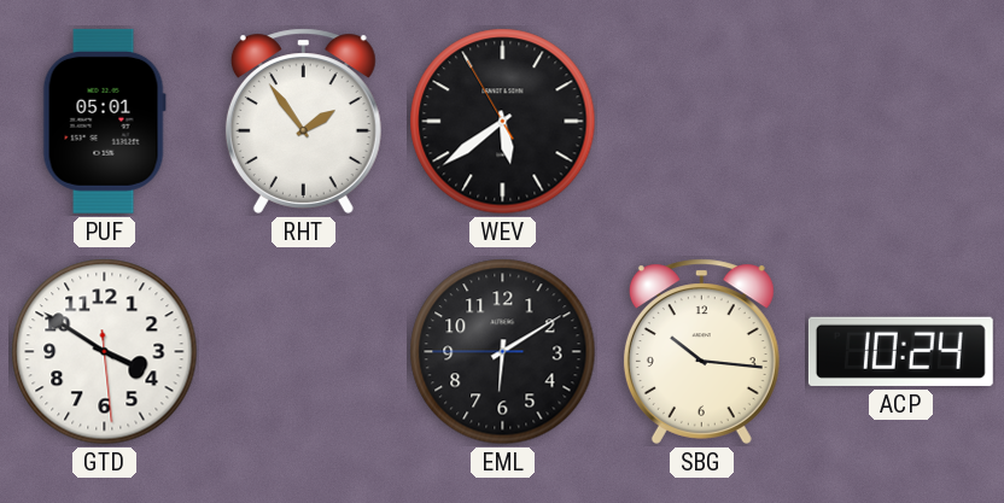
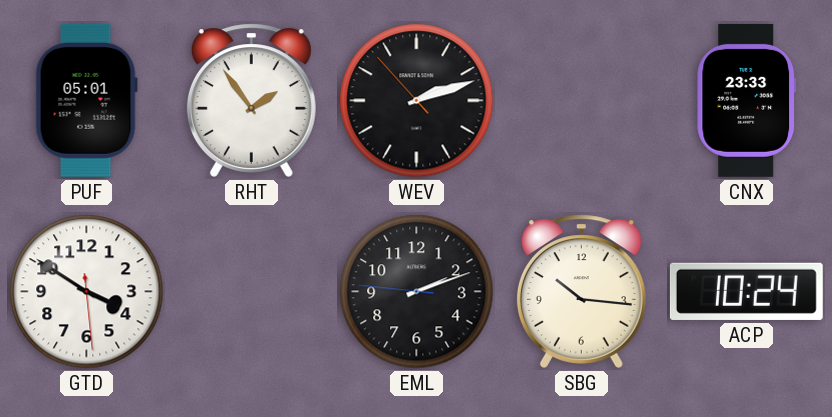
WEV: 5:38 -> 2:11 (417, 101)
CNX: none -> 23:33 (747, 100)
EML: 6:09 -> 2:11 (417, 292)
